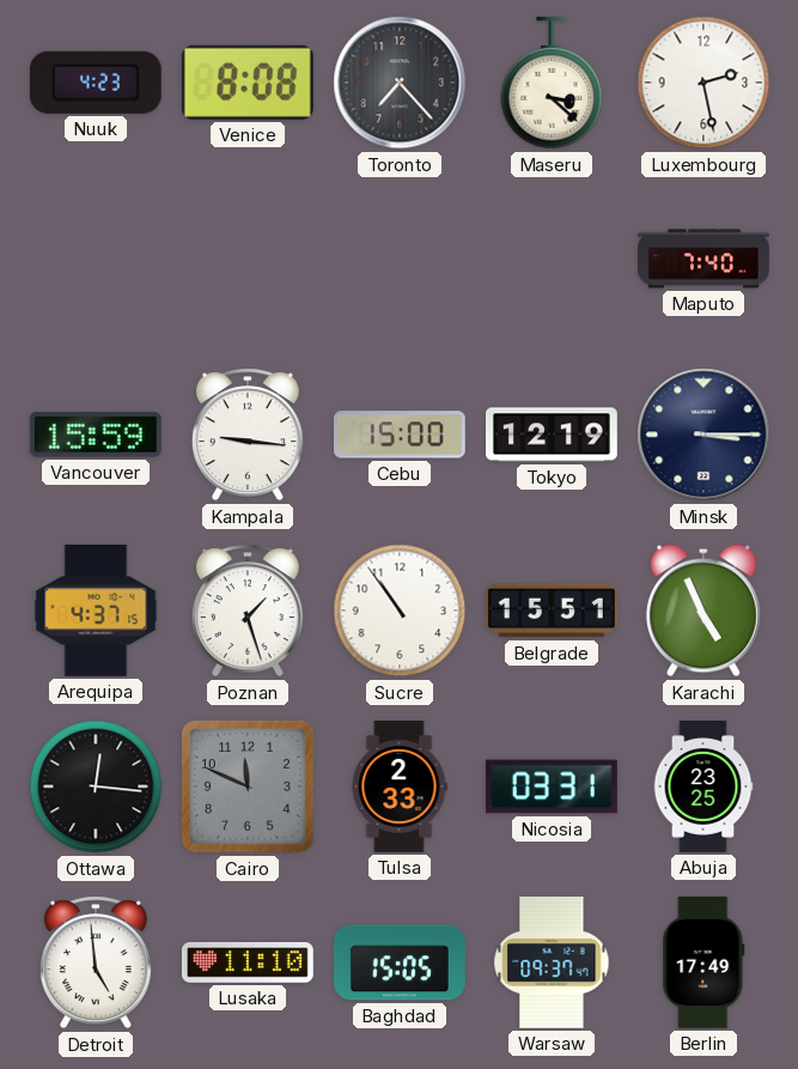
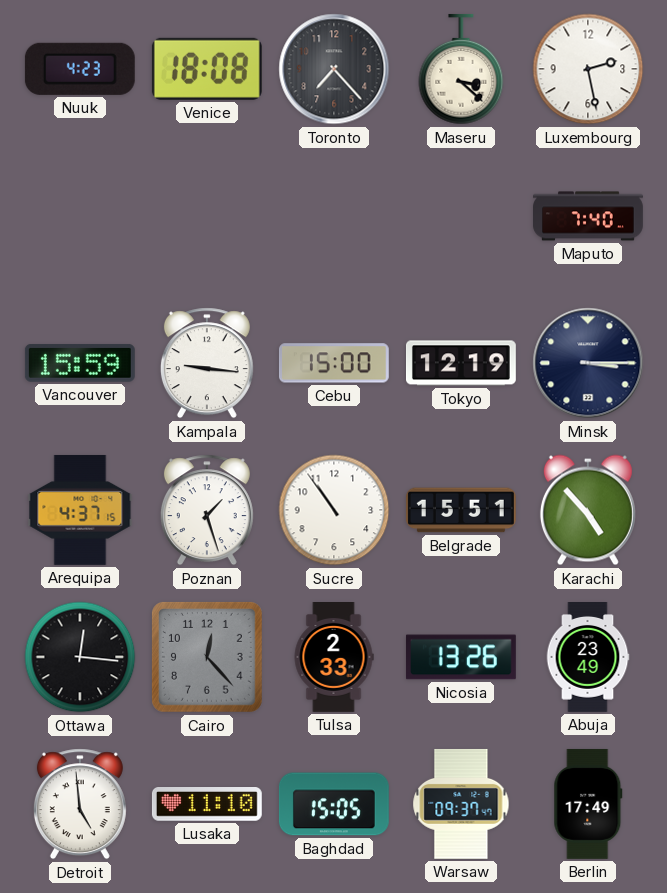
Venice: 8:08 -> 18:08 (207, 69)
Karachi: 4:56 -> 4:53 (588, 510)
Cairo: 11:49 -> 12:23 (207, 657)
Nicosia: 03:31 -> 13:26 (461, 657)
Abuja: 23:25 -> 23:49 (588, 658)
